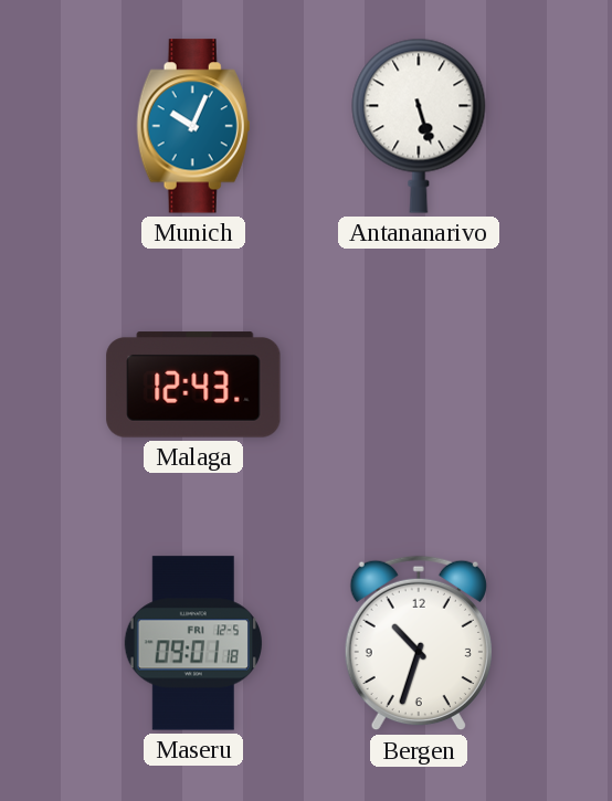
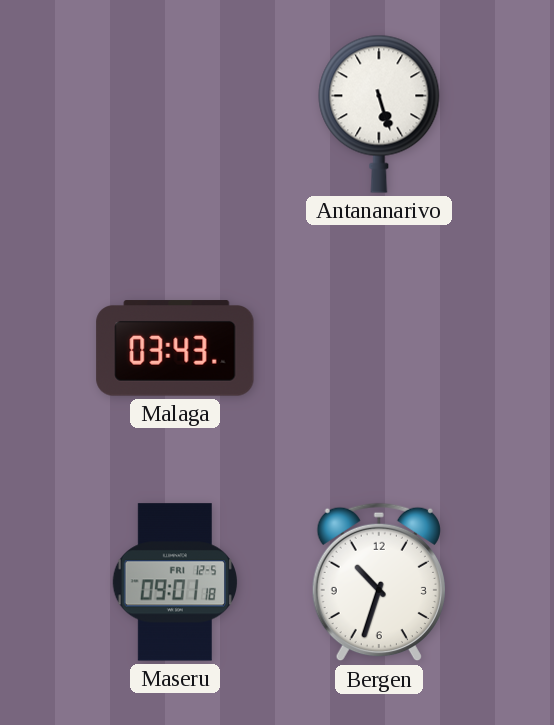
Munich: 10:04 -> none (193, 126)
Malaga: 12:43 -> 03:43 (175, 348)
